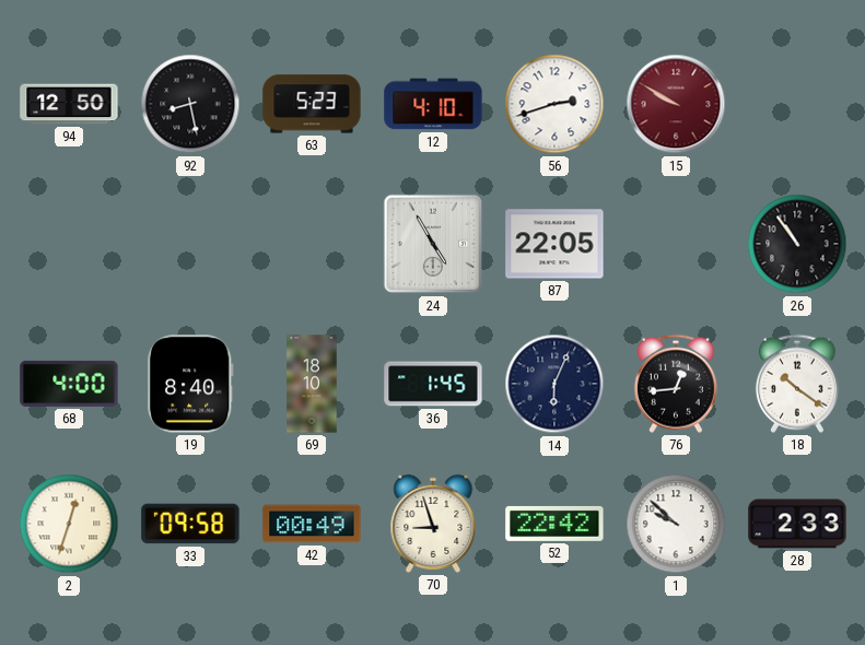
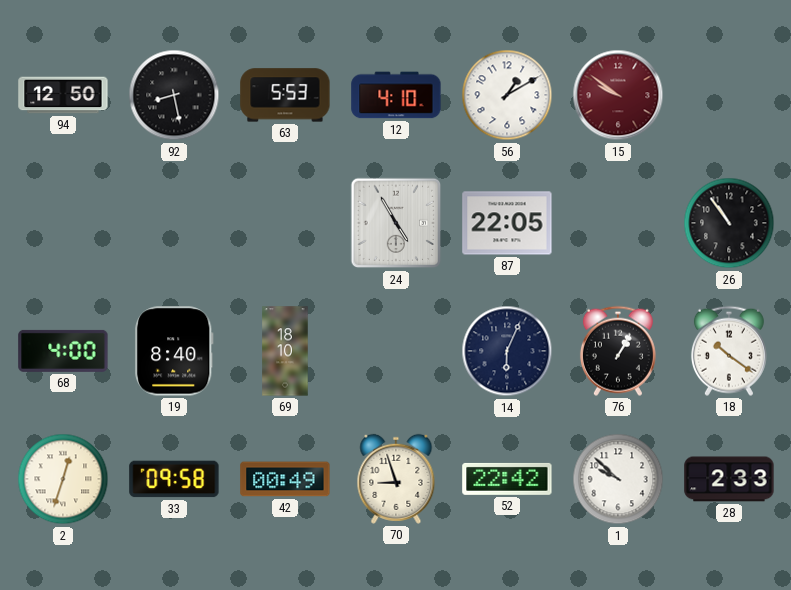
63: 5:23 -> 5:53 (285, 95)
56: 2:42 -> 1:10 (507, 95)
15: 9:50 -> 9:51 (618, 95)
36: 1:45 -> none (433, 384)
76: 12:44 -> 1:05 (618, 351)
